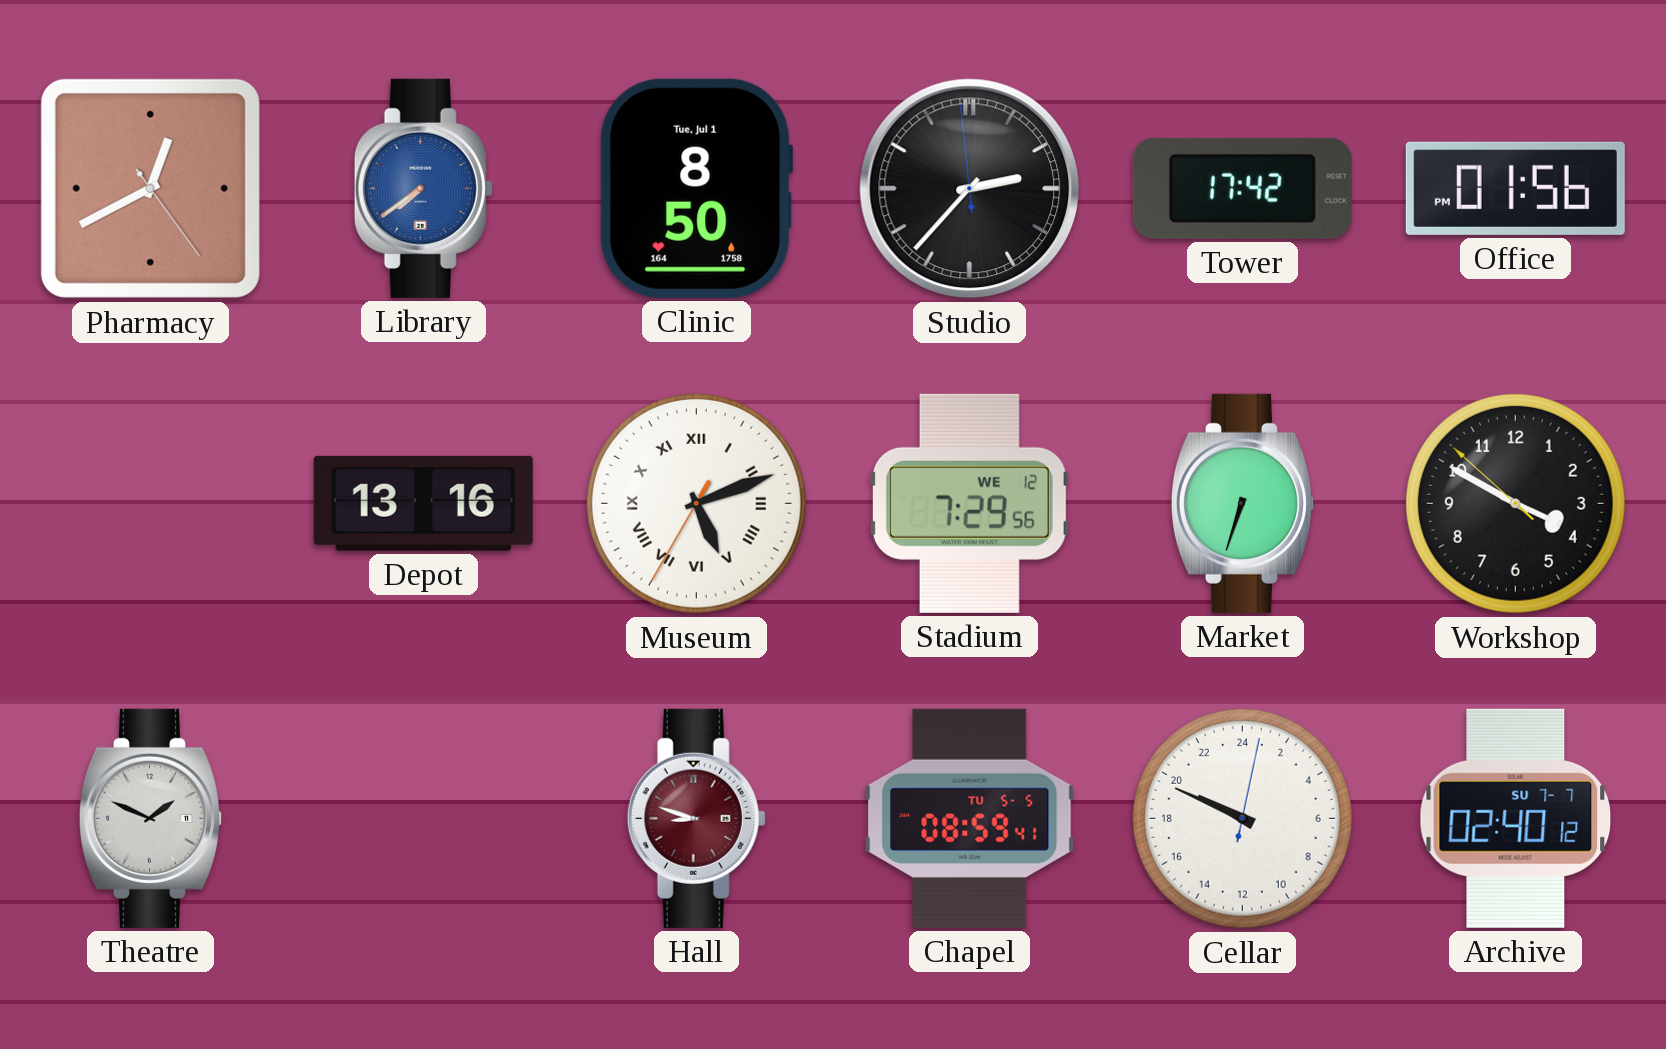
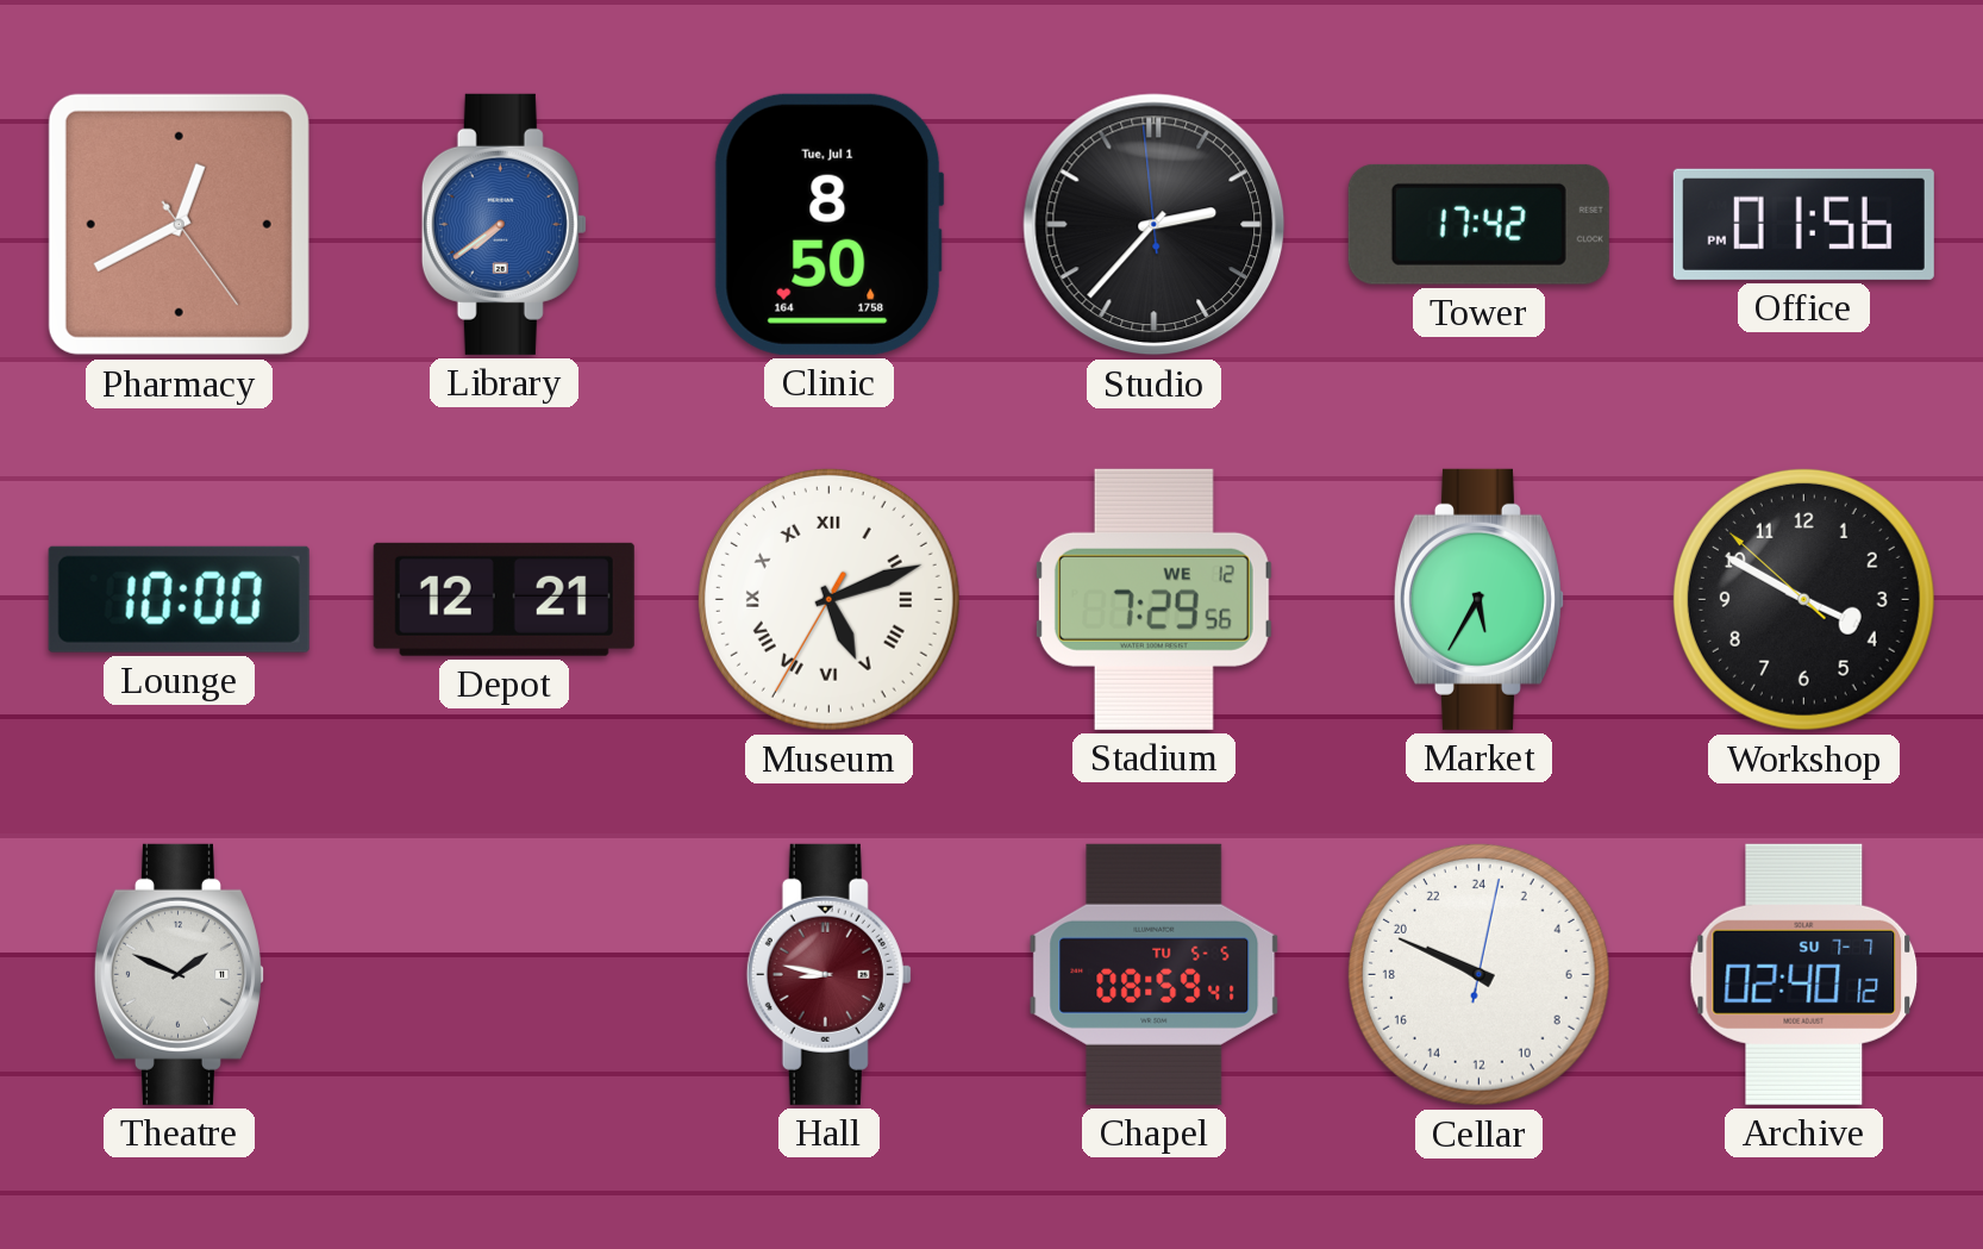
Lounge: none -> 10:00 (179, 599)
Depot: 13:16 -> 12:21 (503, 599)
Market: 6:33 -> 5:35 (1478, 599)
Hall: 8:48 -> 8:47 (828, 974)
